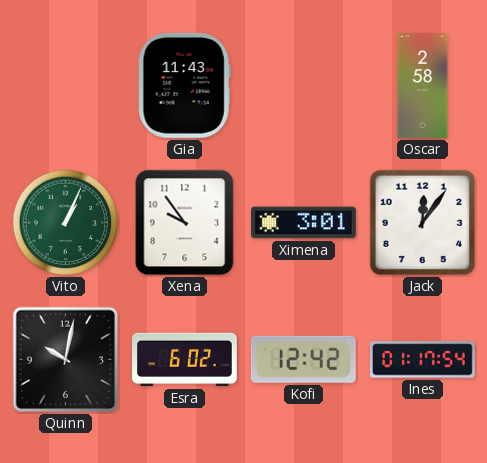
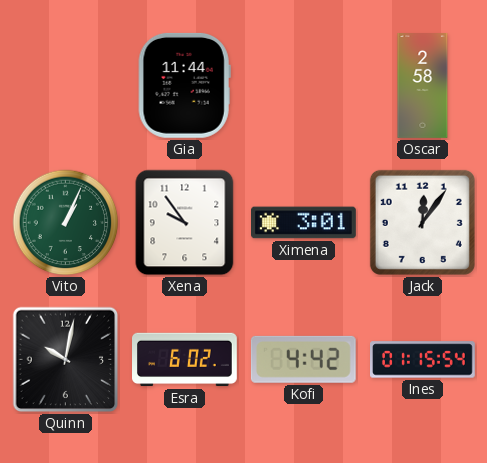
Gia: 11:43 -> 11:44 (184, 85)
Kofi: 12:42 -> 4:42 (303, 359)
Ines: 01:17 -> 01:15 (423, 360)
